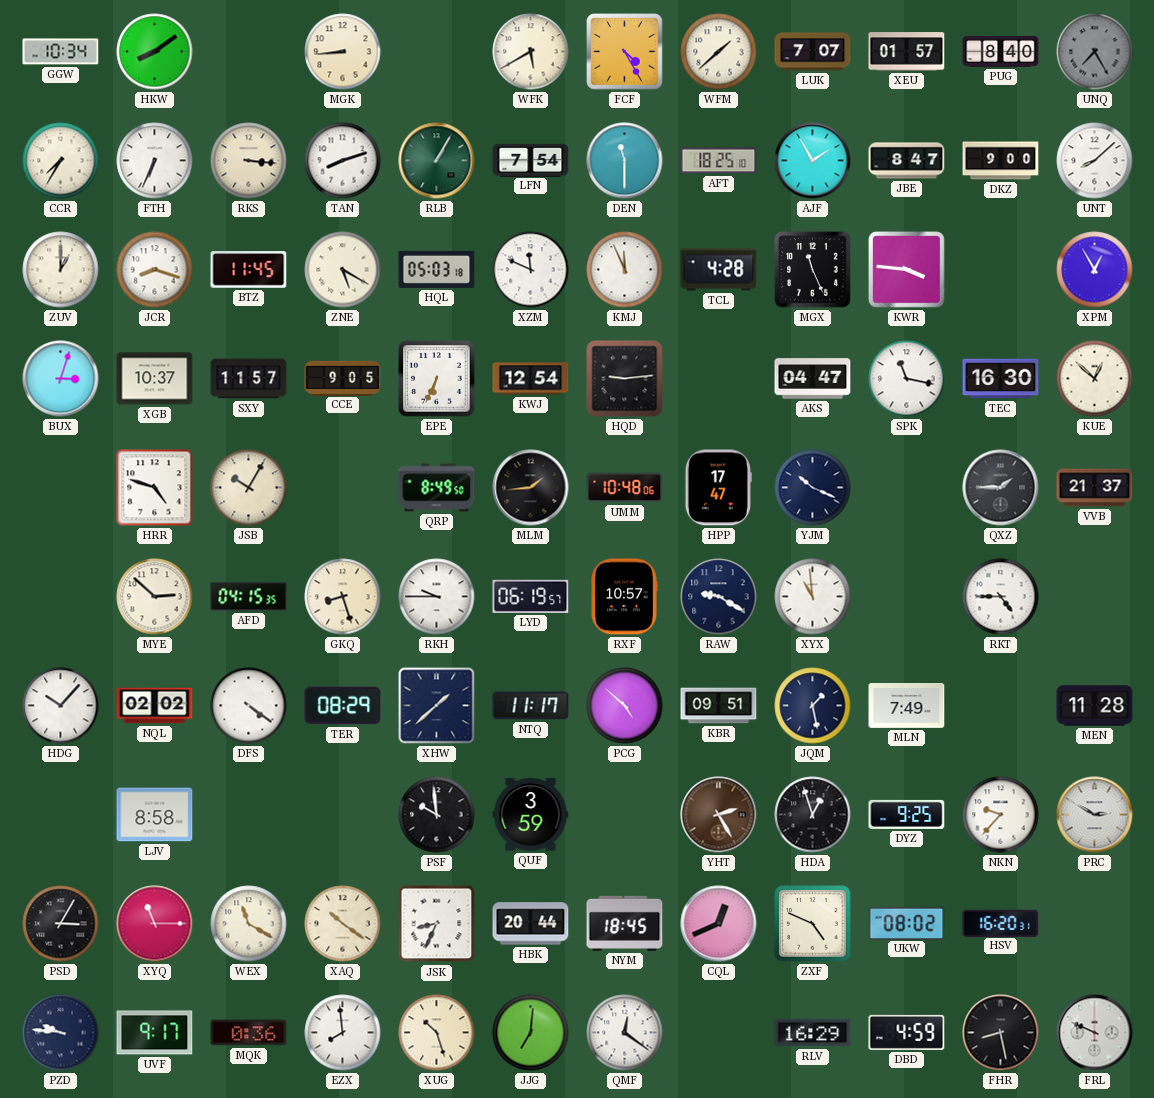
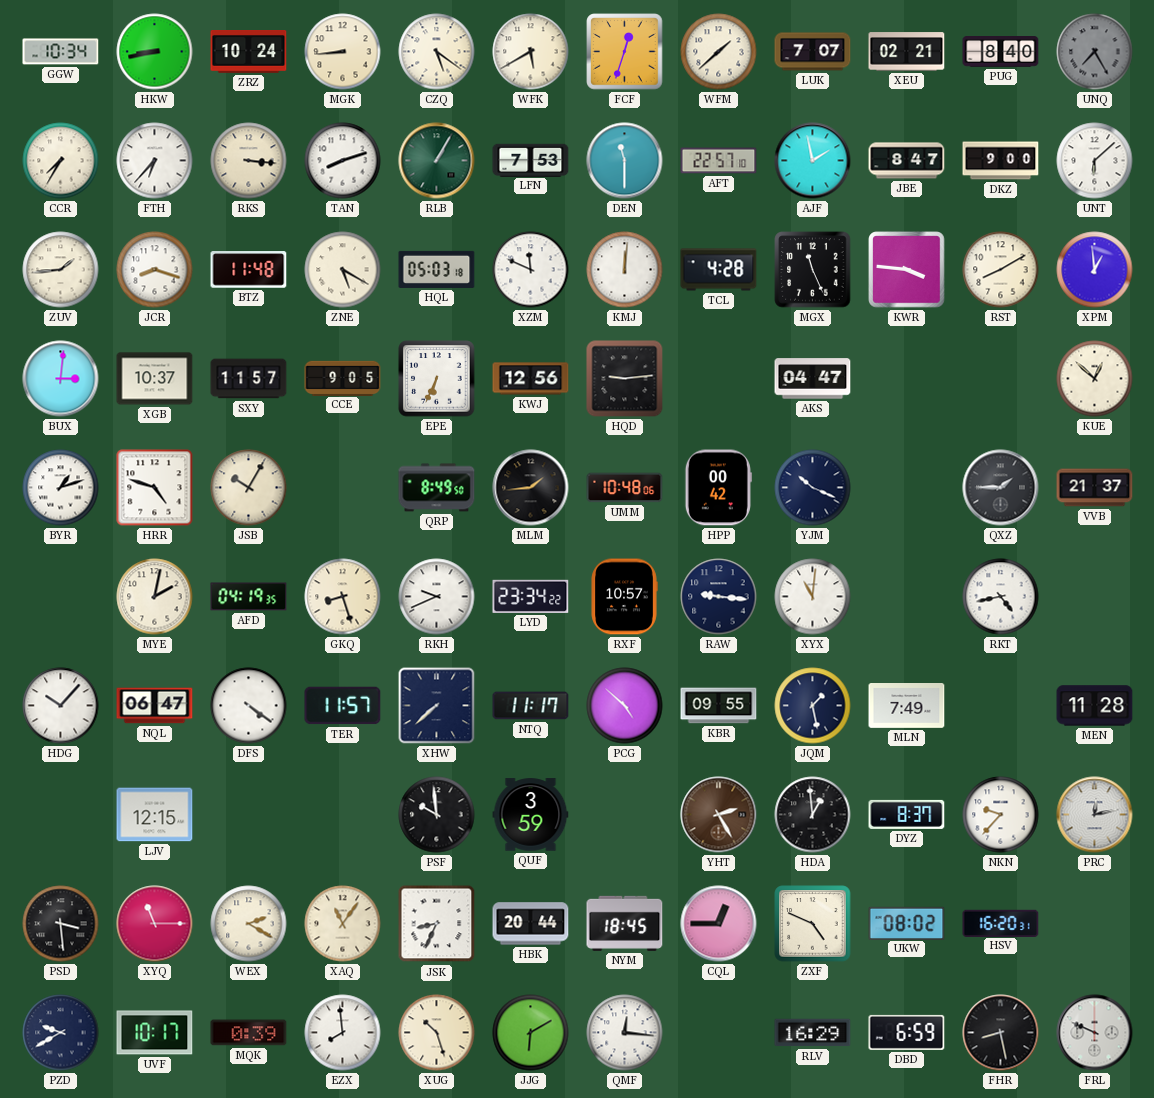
HKW: 8:09 -> 8:43 (155, 52)
ZRZ: none -> 10:24 (249, 52)
CZQ: none -> 5:21 (437, 52)
FCF: 4:25 -> 12:33 (625, 52)
XEU: 01:57 -> 02:21 (907, 52)
FTH: 6:34 -> 6:37 (155, 161)
LFN: 7:54 -> 7:53 (531, 160)
AFT: 18:25 -> 22:57 (719, 161)
AJF: 1:55 -> 1:58 (813, 161)
UNT: 8:08 -> 6:08 (1095, 161)
ZUV: 1:00 -> 1:44 (61, 270)
BTZ: 11:45 -> 11:48 (249, 270)
KMJ: 11:56 -> 12:01 (625, 270)
RST: none -> 8:10 (1001, 270)
XPM: 12:55 -> 12:59 (1095, 270)
BUX: 3:03 -> 3:01 (61, 379)
KWJ: 12:54 -> 12:56 (531, 379)
SPK: 11:17 -> none (907, 379)
TEC: 16:30 -> none (1001, 379)
BYR: none -> 1:12 (61, 488)
HPP: 17:47 -> 00:42 (718, 488)
MYE: 2:52 -> 2:02 (155, 597)
AFD: 04:15 -> 04:19 (249, 597)
RKH: 9:45 -> 9:41 (437, 597)
LYD: 06:19 -> 23:34 (531, 596)
RAW: 9:20 -> 9:16 (719, 597)
XYX: 10:59 -> 11:01 (813, 597)
RKT: 4:45 -> 4:43 (1001, 597)
NQL: 02:02 -> 06:47 (155, 706)
TER: 08:29 -> 11:57 (343, 706)
XHW: 1:38 -> 7:38 (437, 706)
KBR: 09:51 -> 09:55 (719, 706)
LJV: 8:58 -> 12:15 (155, 815)
HDA: 12:57 -> 12:59 (813, 815)
DYZ: 9:25 -> 8:37 (907, 814)
PRC: 2:50 -> 12:13 (1095, 815)
PSD: 3:05 -> 3:29 (61, 924)
WEX: 11:20 -> 2:20 (249, 924)
XAQ: 10:21 -> 11:06 (343, 924)
CQL: 12:41 -> 12:45 (719, 924)
PZD: 9:46 -> 9:40 (61, 1033)
UVF: 9:17 -> 10:17 (155, 1033)
MQK: 0:36 -> 0:39 (249, 1033)
JJG: 7:01 -> 6:10 (531, 1033)
QMF: 12:21 -> 12:16 (625, 1033)
DBD: 4:59 -> 6:59 (907, 1032)
